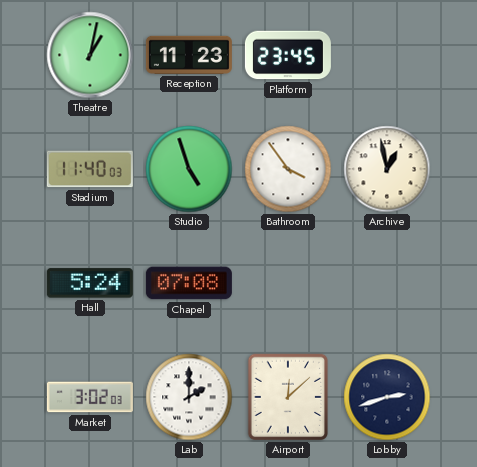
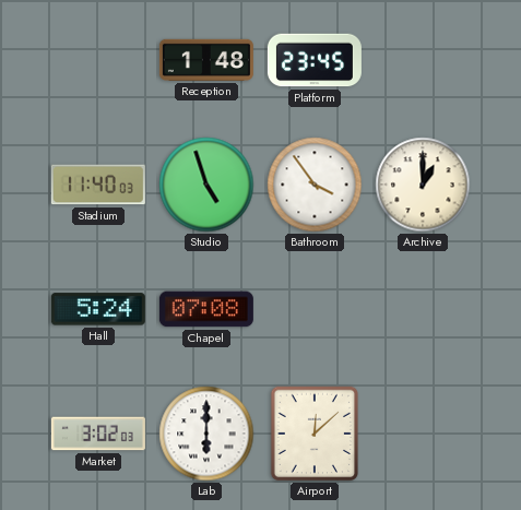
Theatre: 1:02 -> none (90, 55)
Reception: 11:23 -> 1:48 (206, 60)
Archive: 12:58 -> 1:00 (423, 185)
Lab: 2:00 -> 6:00 (206, 434)
Lobby: 2:42 -> none (387, 397)
